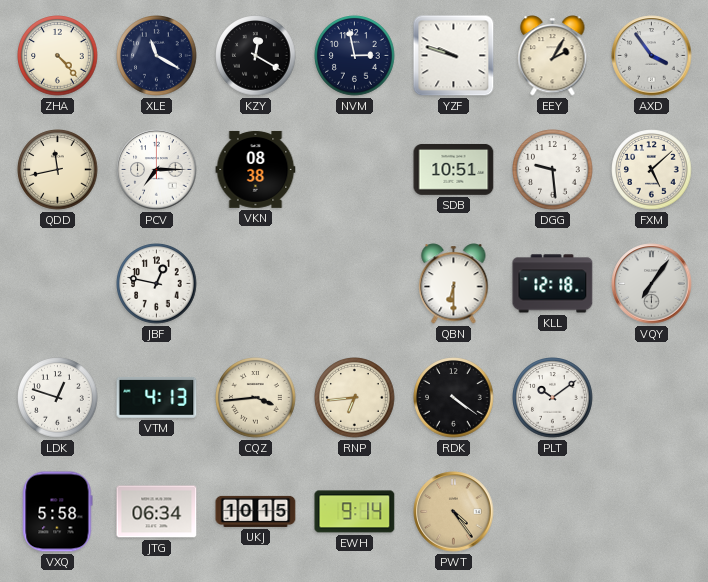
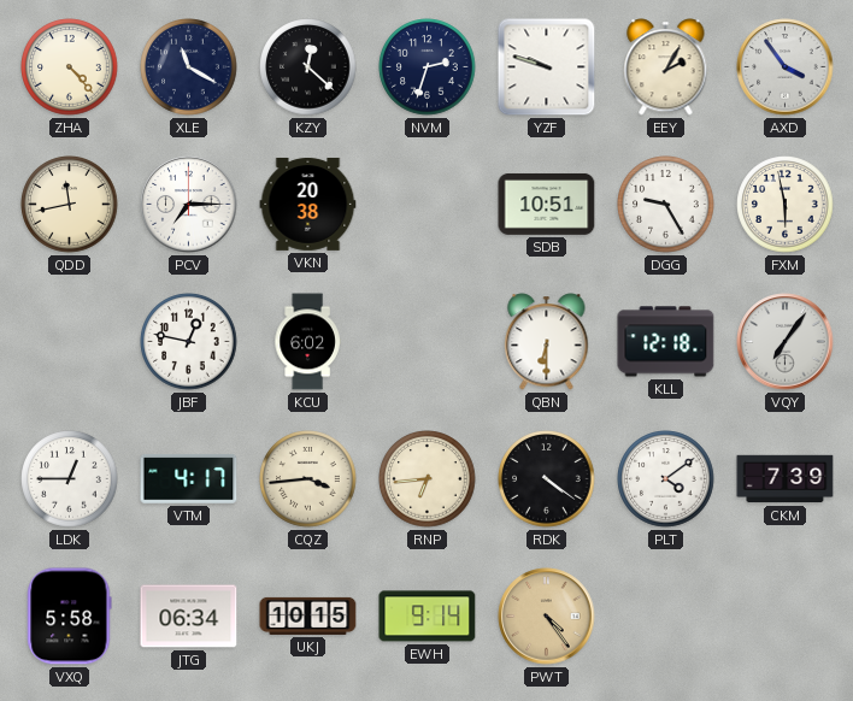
KZY: 12:20 -> 12:22 (308, 67)
NVM: 2:58 -> 2:33 (428, 67)
VKN: 08:38 -> 20:38 (308, 204)
DGG: 9:29 -> 9:25 (666, 205)
FXM: 5:08 -> 5:58 (786, 205)
KCU: none -> 6:02 (307, 342)
LDK: 12:48 -> 12:45 (70, 479)
VTM: 4:13 -> 4:17 (189, 478)
PLT: 10:09 -> 4:09 (666, 479)
CKM: none -> 7:39 (786, 479)
